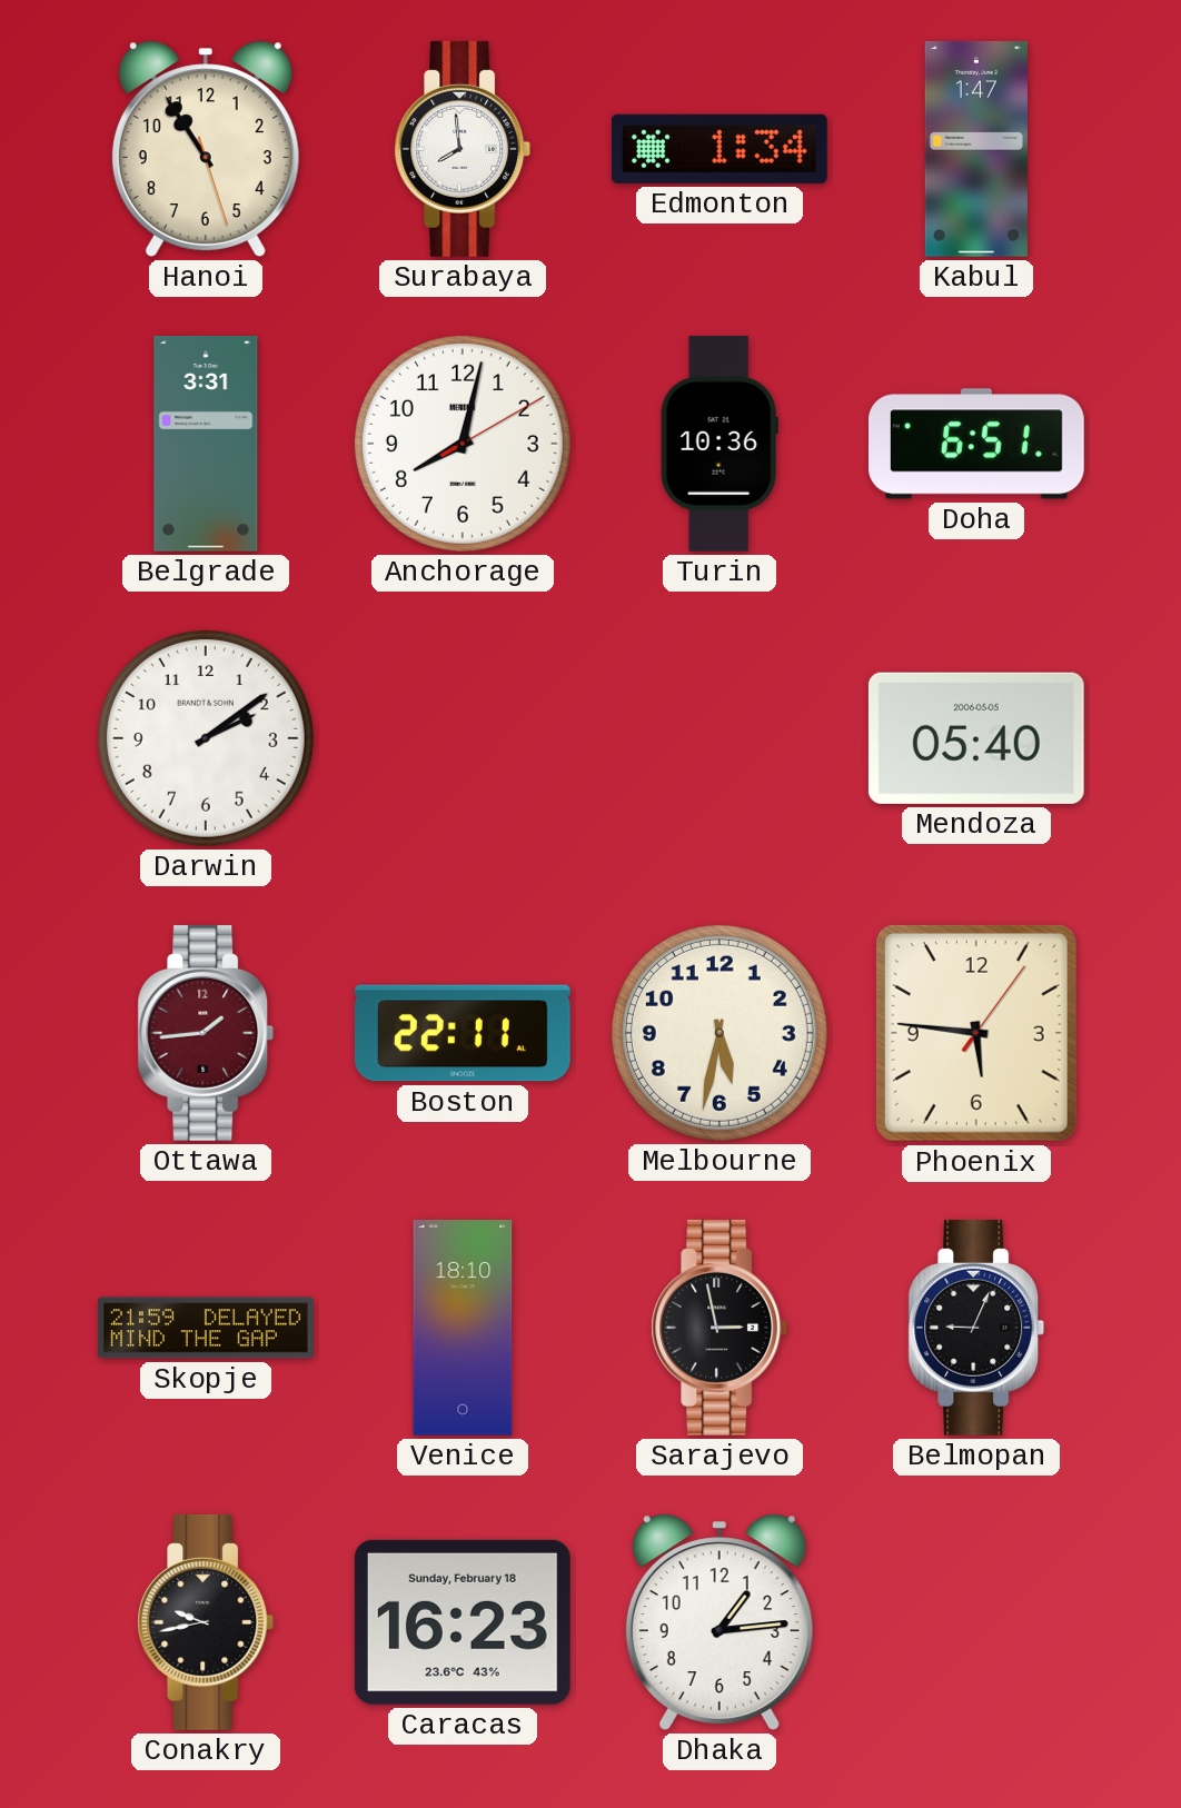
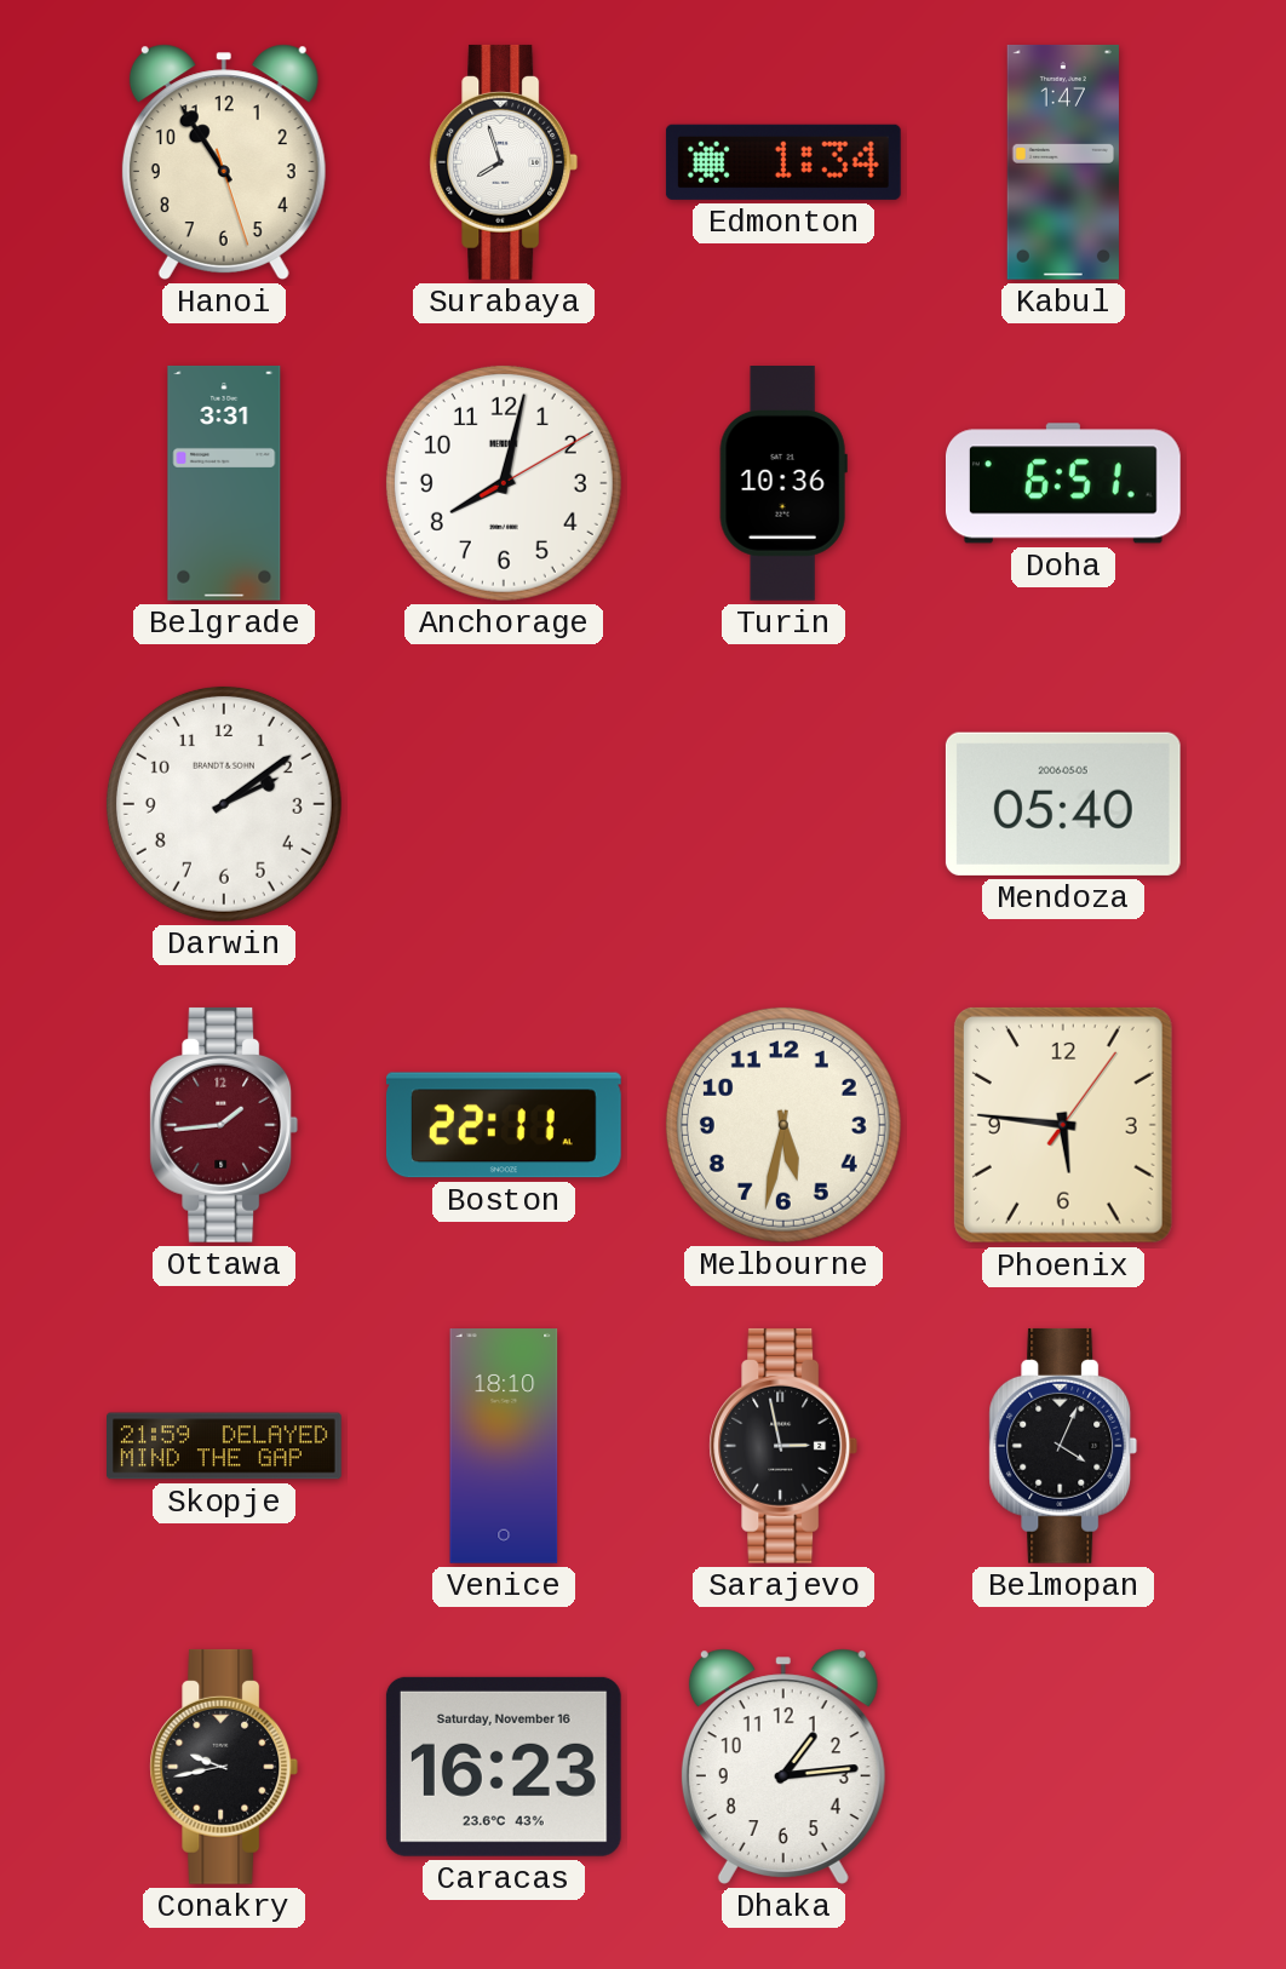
Surabaya: 7:59 -> 7:57 (504, 162)
Belmopan: 9:04 -> 4:04 (1063, 1446)
Caracas date: Sunday, February 18 -> Saturday, November 16 (504, 1767)
